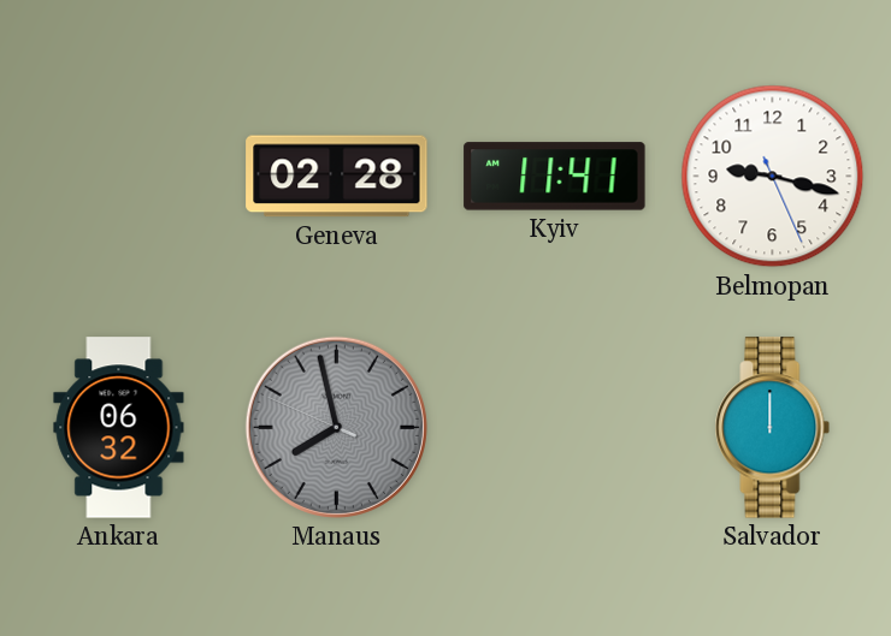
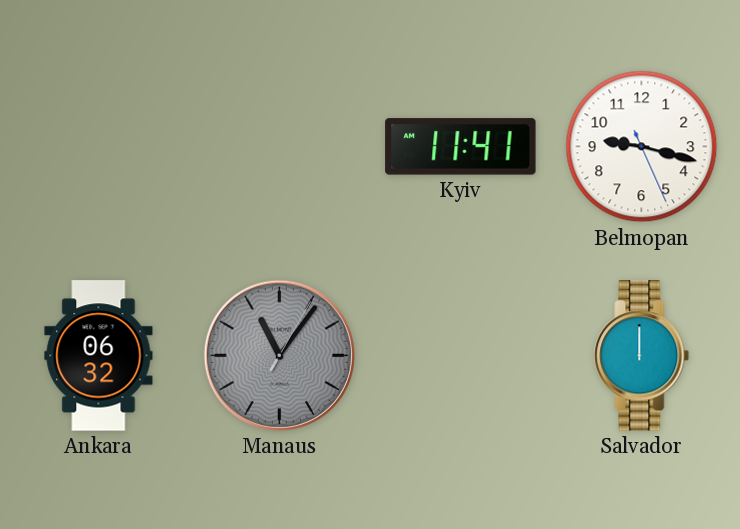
Geneva: 02:28 -> none (337, 177)
Manaus: 7:57 -> 11:06 (279, 355)
